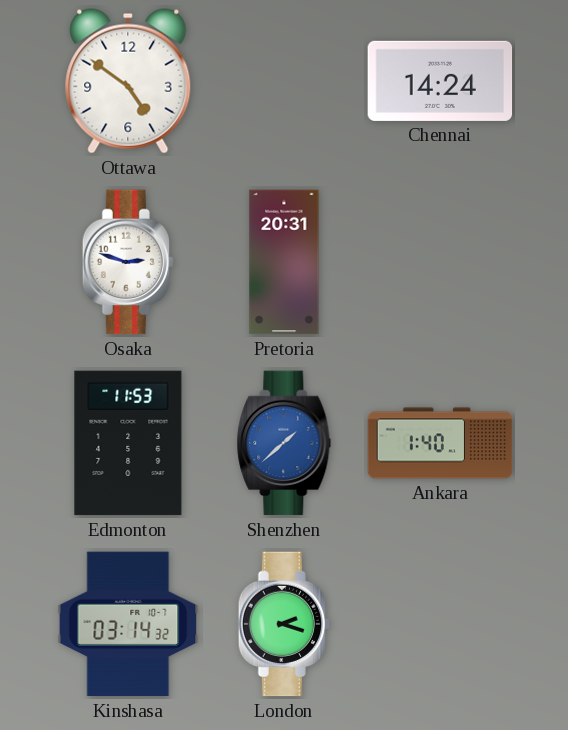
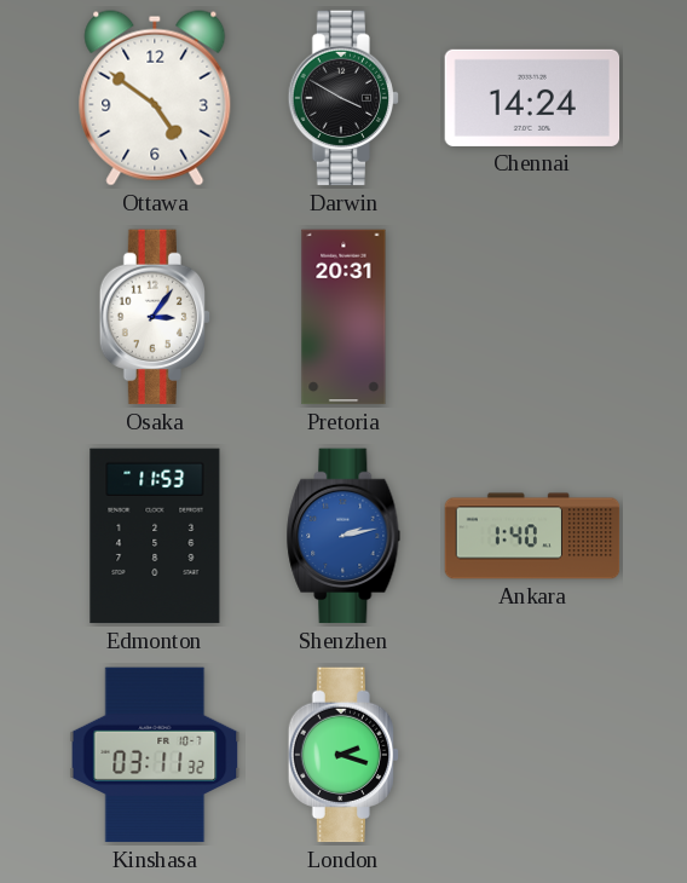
Darwin: none -> 3:50 (344, 98)
Osaka: 2:48 -> 3:06 (155, 317)
Shenzhen: 1:38 -> 2:13 (344, 536)
Kinshasa: 03:14 -> 03:11 (155, 755)
